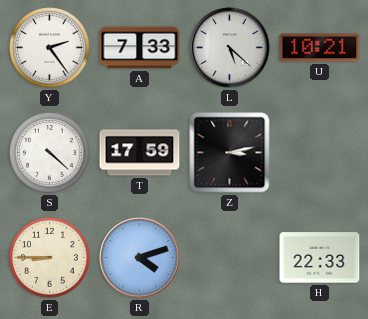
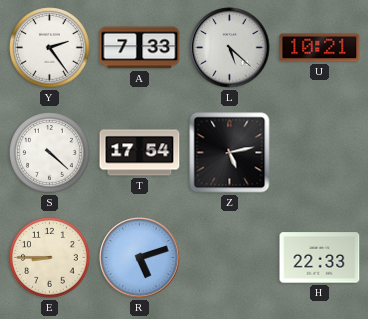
T: 17:59 -> 17:54 (140, 153)
Z: 3:13 -> 5:13 (230, 153)
R: 4:12 -> 5:12 (140, 258)
